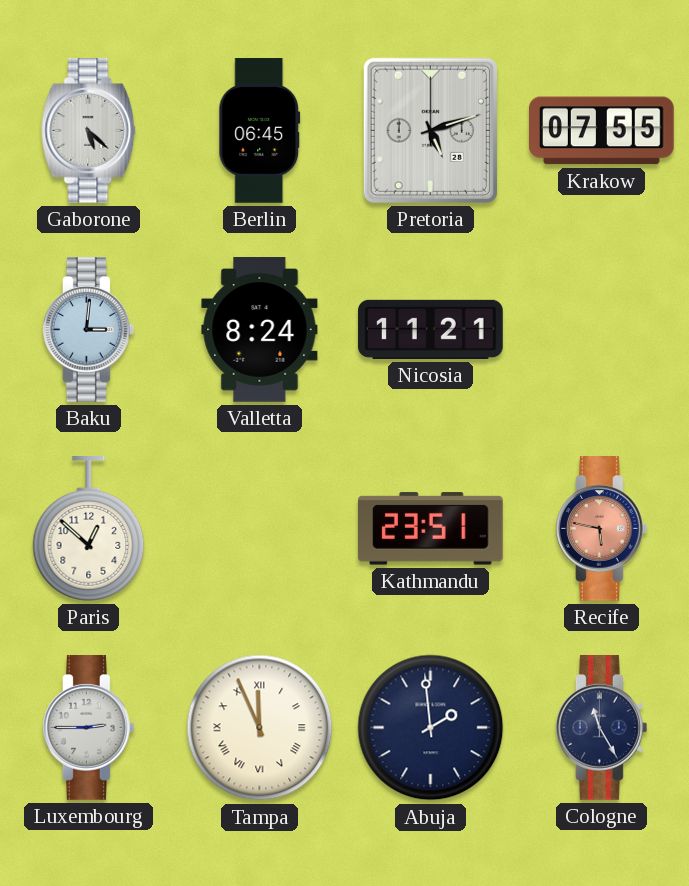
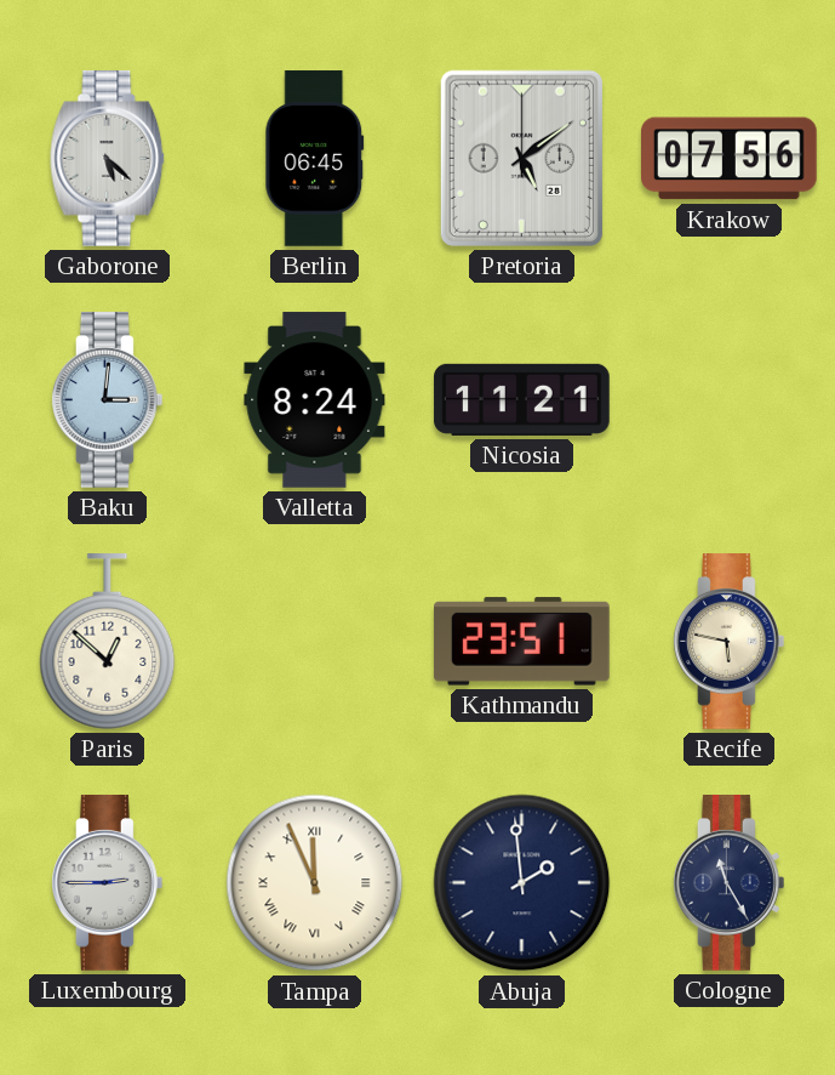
Pretoria: 5:12 -> 5:09 (521, 158)
Krakow: 07:55 -> 07:56 (730, 159)
Recife dial: salmon -> cream (728, 642)
